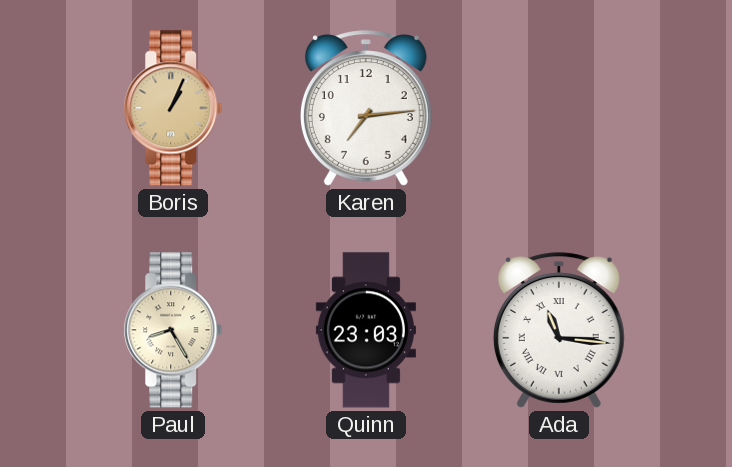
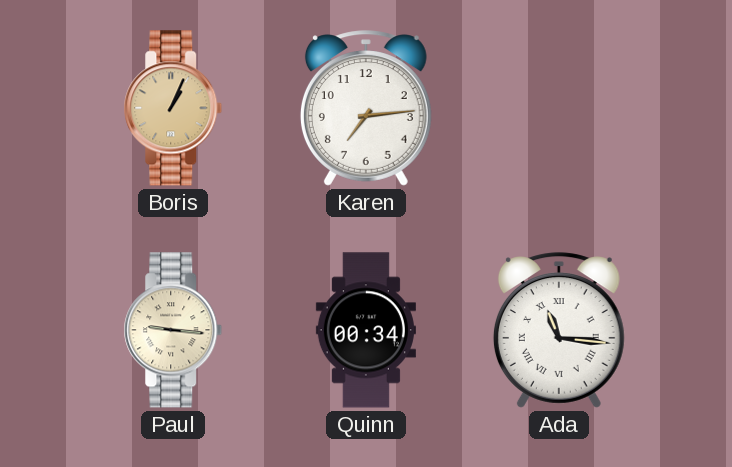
Paul: 8:25 -> 9:16 (173, 330)
Quinn: 23:03 -> 00:34 (366, 330)
